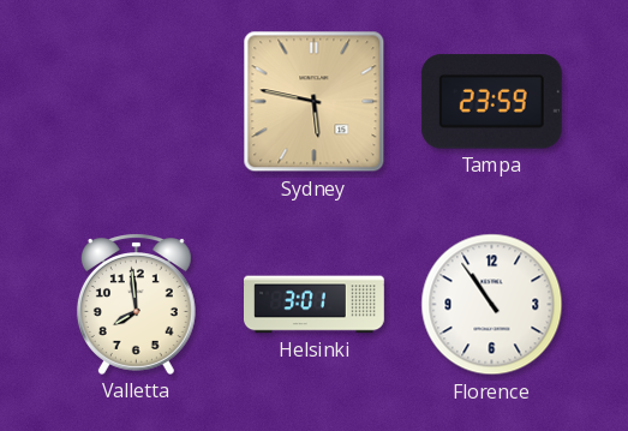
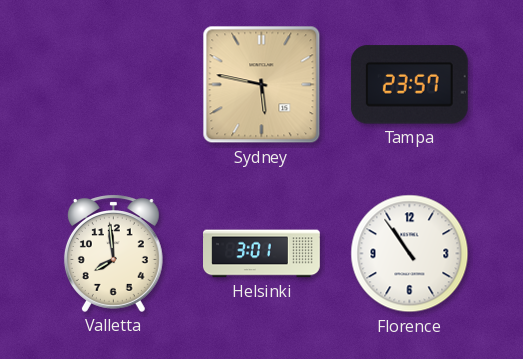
Tampa: 23:59 -> 23:57 (409, 85)
